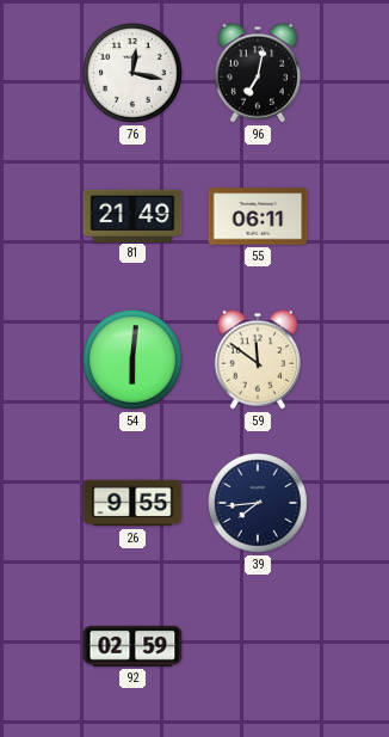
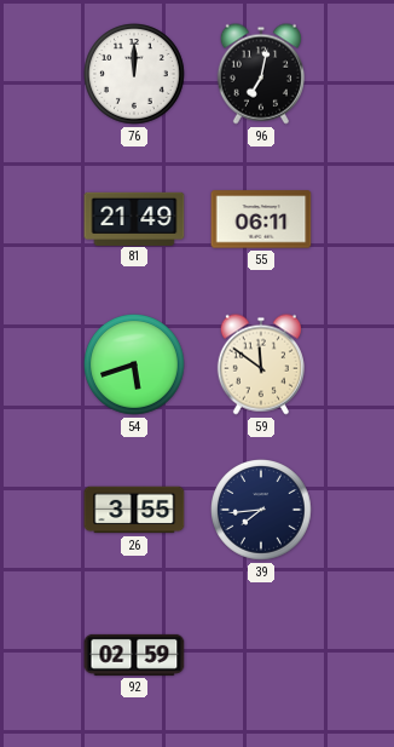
76: 12:17 -> 12:00 (135, 75)
54: 6:01 -> 5:42 (135, 366)
26: 9:55 -> 3:55 (134, 510)
